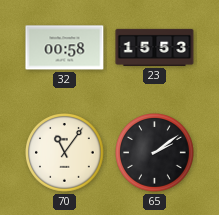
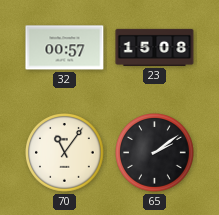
32: 00:58 -> 00:57 (65, 48)
23: 15:53 -> 15:08 (155, 47)
